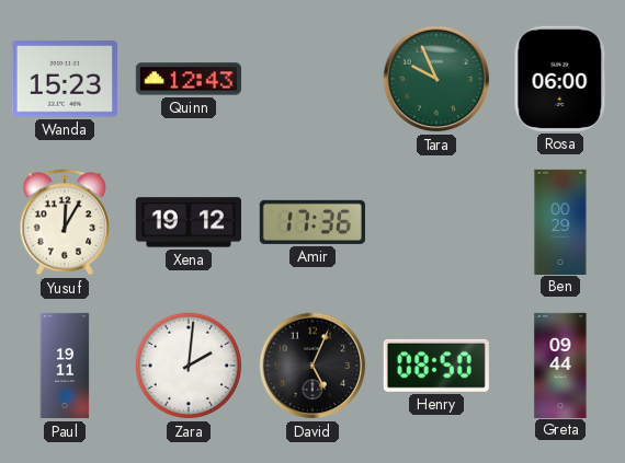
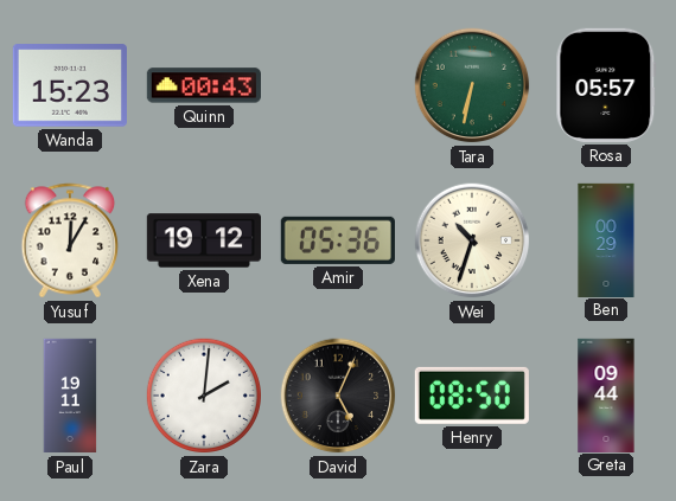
Quinn: 12:43 -> 00:43 (204, 85)
Tara: 9:56 -> 6:32 (472, 85)
Rosa: 06:00 -> 05:57 (606, 85)
Amir: 17:36 -> 05:36 (338, 240)
Wei: none -> 10:33 (472, 240)
